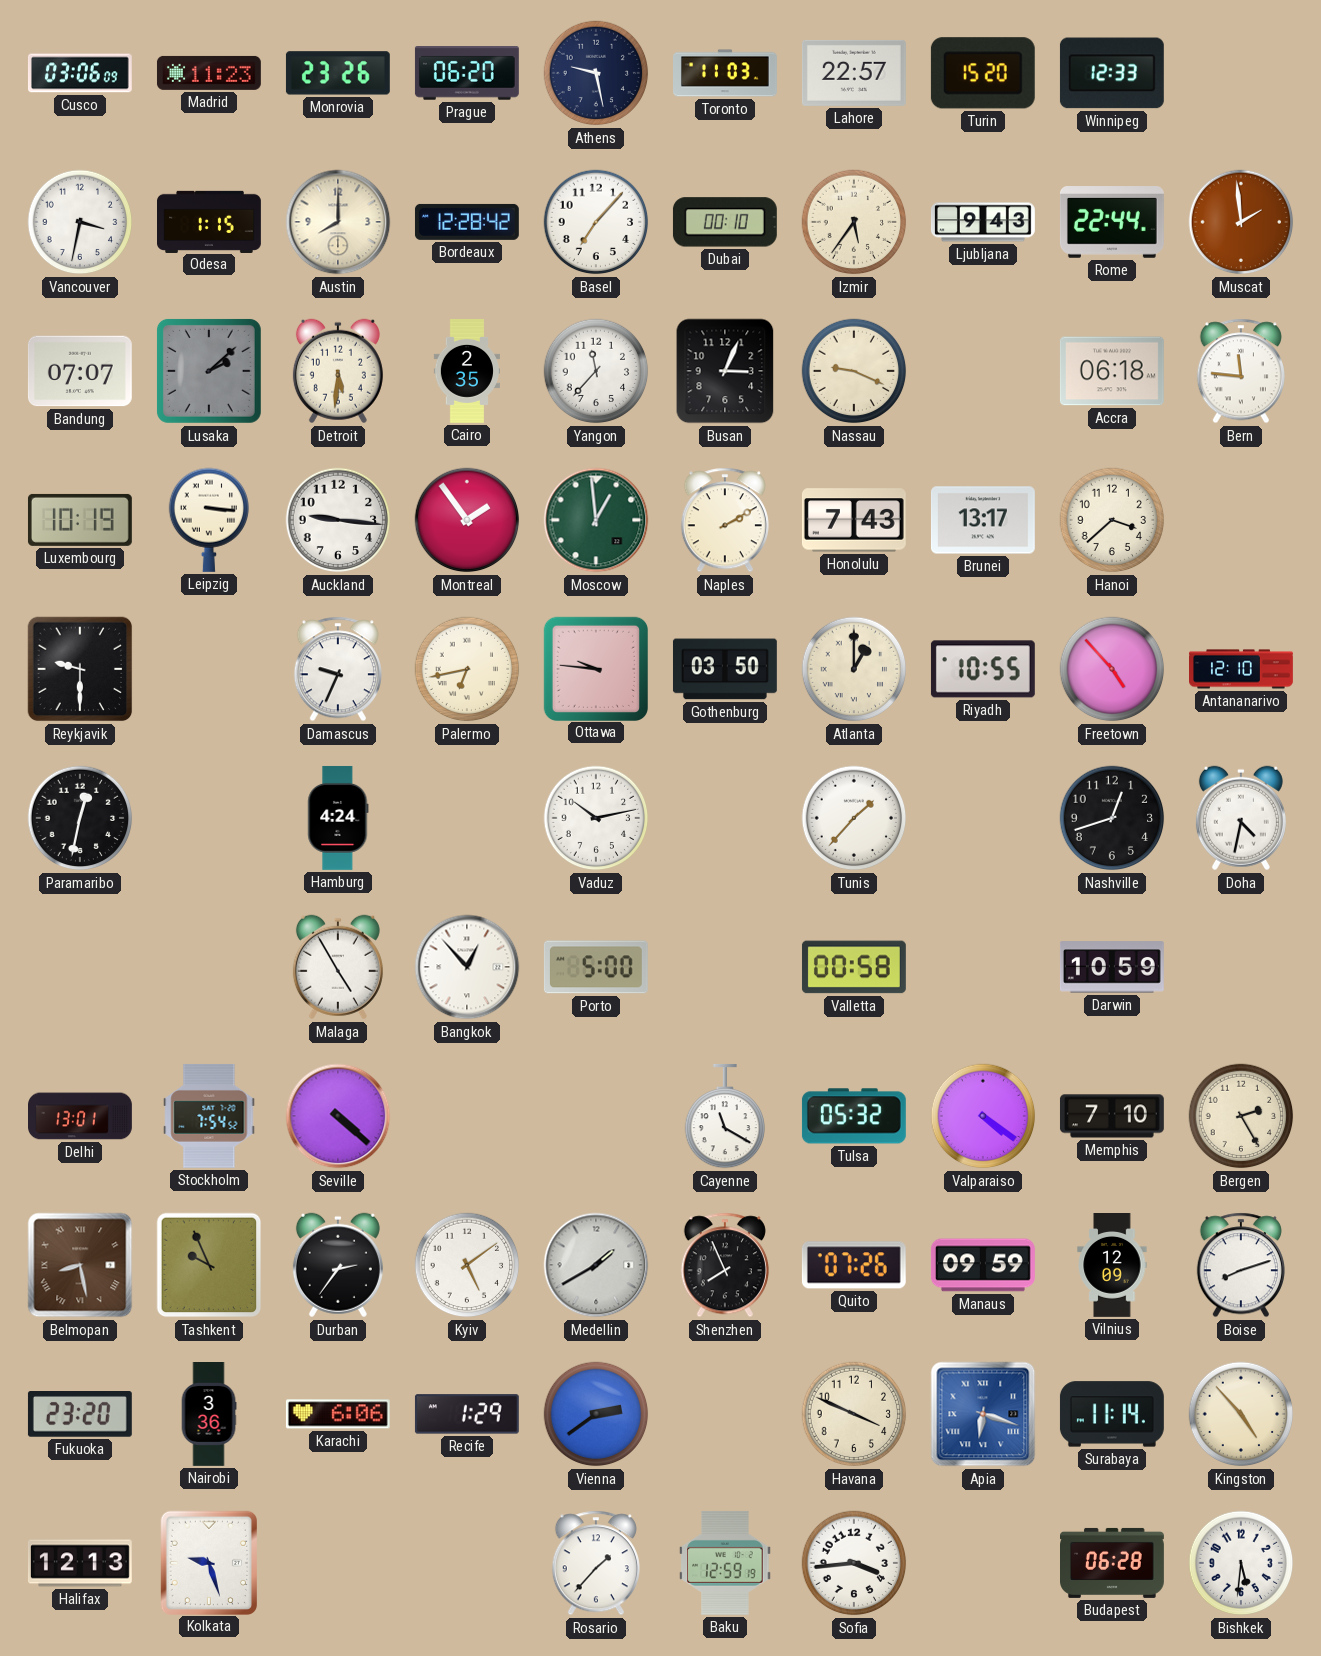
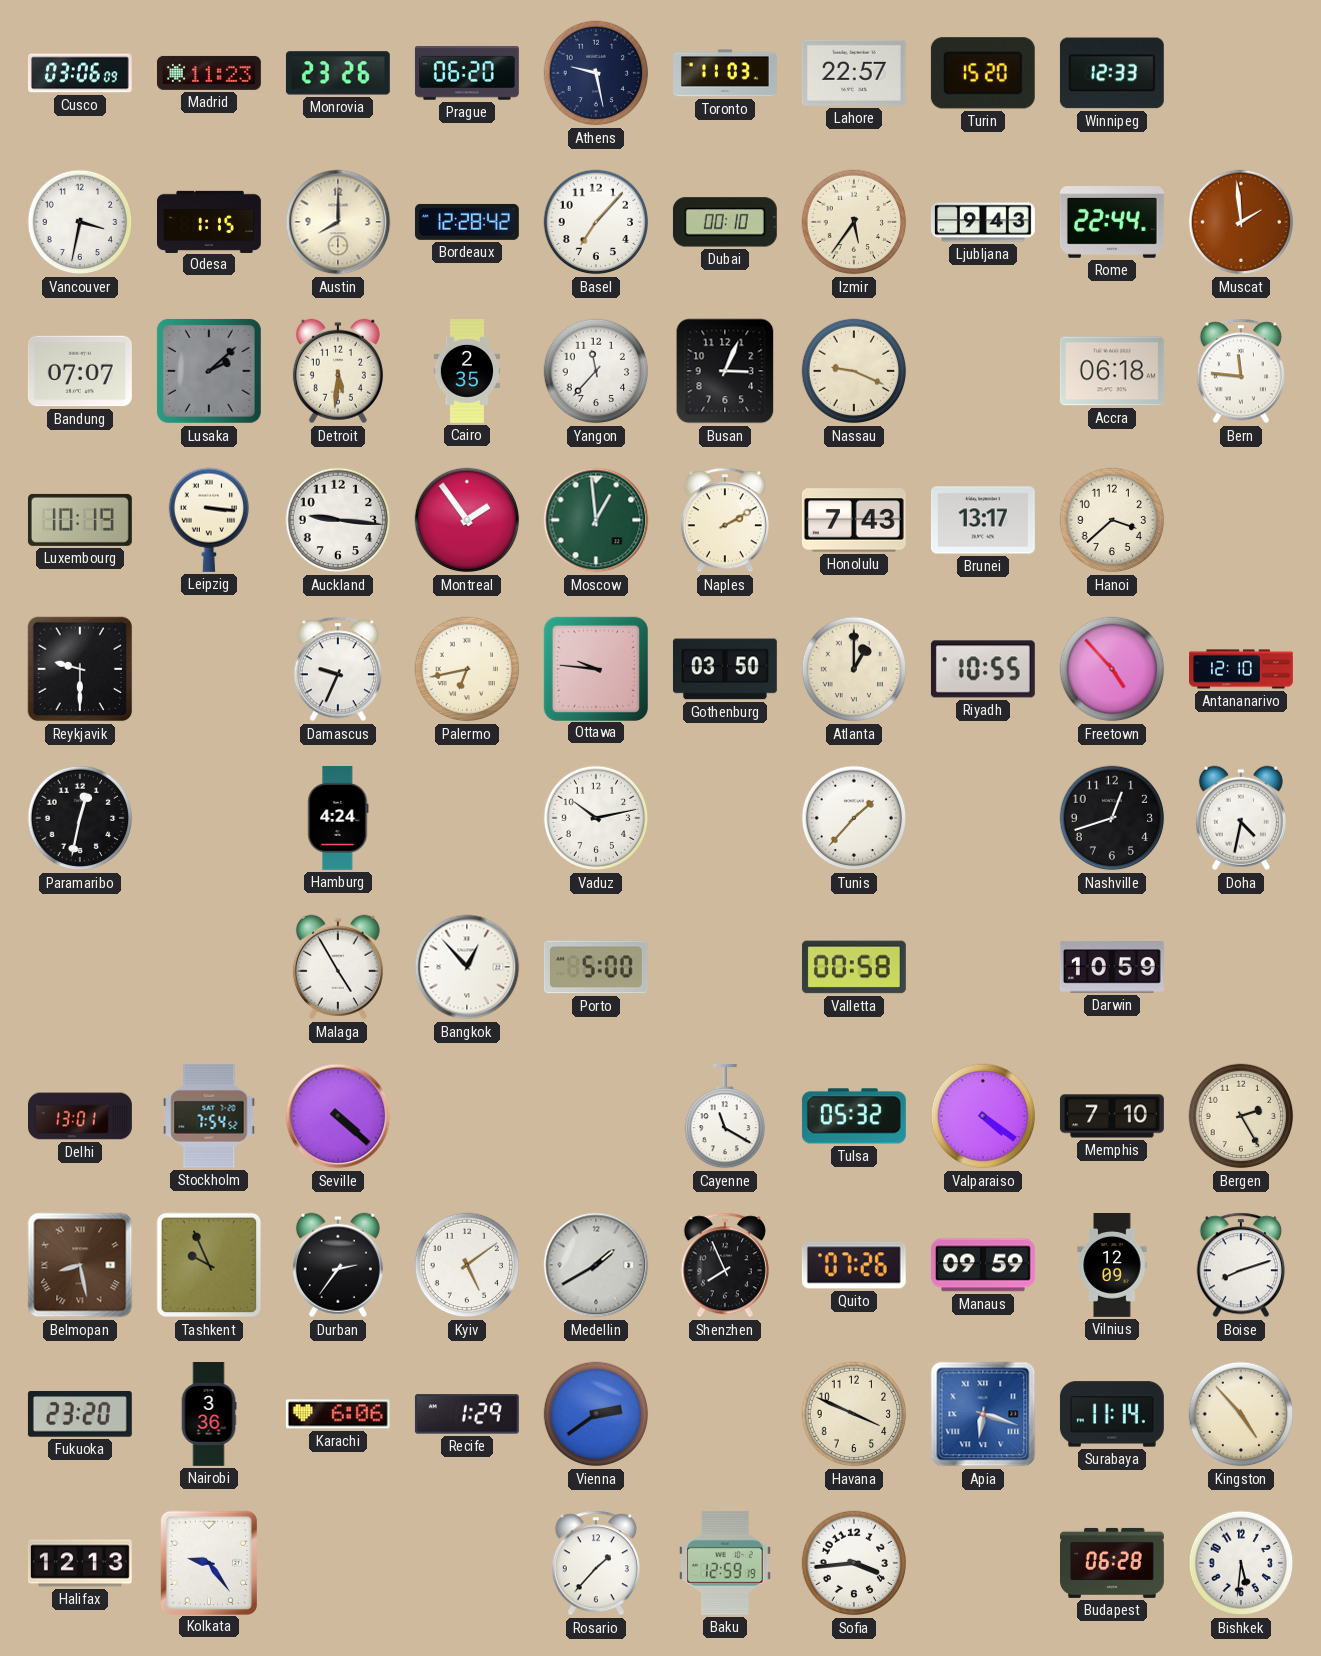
Kolkata: 9:27 -> 9:24 (208, 1562)
